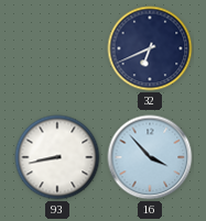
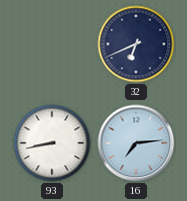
16: 3:53 -> 7:14 (136, 143)
